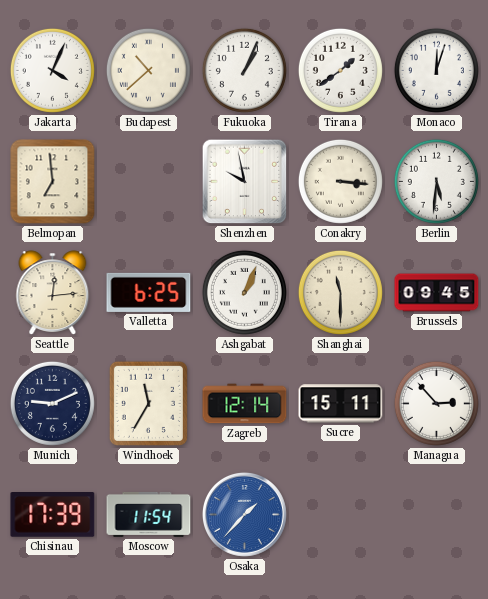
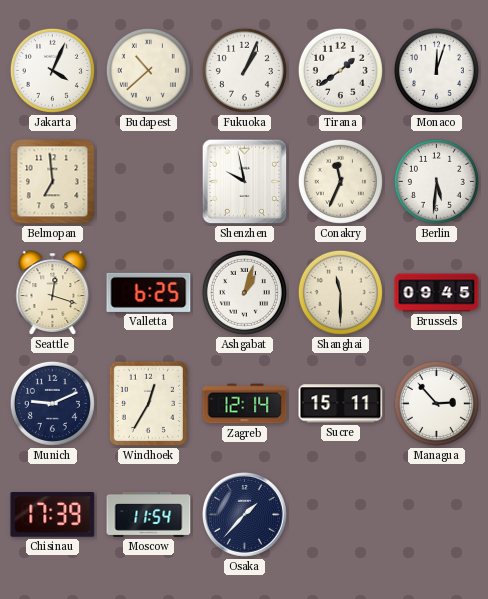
Conakry: 3:16 -> 11:34 (340, 181)
Seattle: 12:14 -> 12:18 (53, 293)
Ashgabat: 1:04 -> 1:03 (244, 292)
Windhoek: 11:35 -> 12:35 (148, 403)
Osaka dial: blue -> navy (244, 514)
